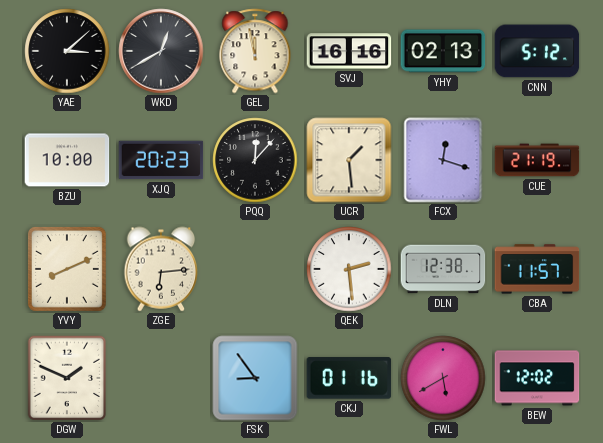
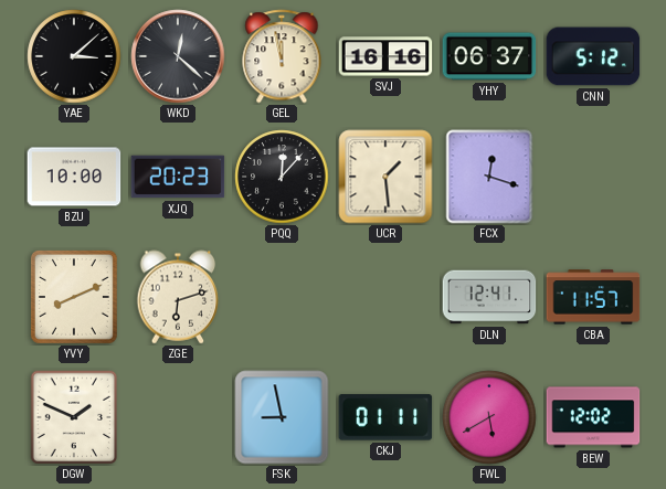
WKD: 12:40 -> 12:22 (178, 56)
YHY: 02:13 -> 06:37 (489, 56)
CUE: 21:19 -> none (537, 160)
ZGE: 6:14 -> 6:12 (178, 297)
QEK: 2:29 -> none (349, 269)
DLN: 12:38 -> 12:41 (489, 297)
FSK: 8:54 -> 8:58 (282, 417)
CKJ: 01:16 -> 01:11 (385, 417)
